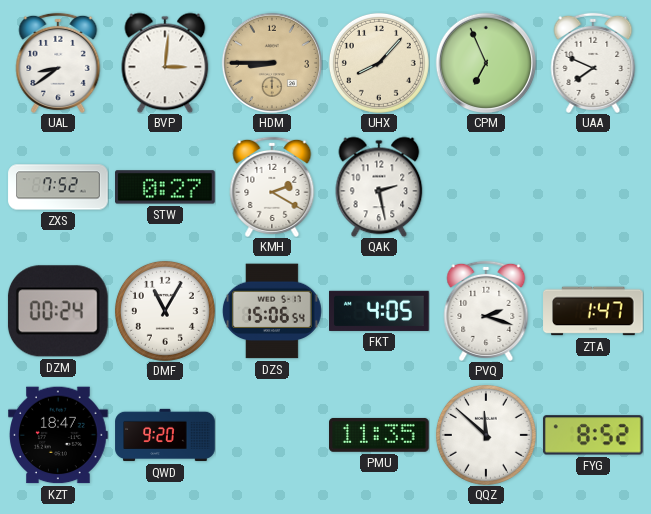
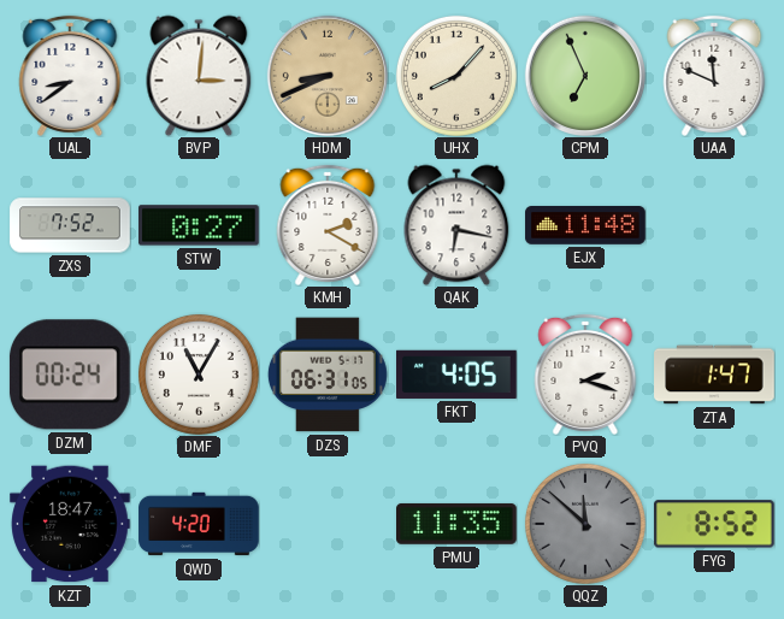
HDM: 8:45 -> 8:41 (328, 76)
UAA: 7:49 -> 11:49 (714, 76)
QAK: 2:28 -> 6:17 (456, 225)
EJX: none -> 11:48 (585, 226)
DZS: 15:06 -> 06:31 (328, 375)
QWD: 9:20 -> 4:20 (199, 524)
QQZ dial: white -> grey (585, 524)
